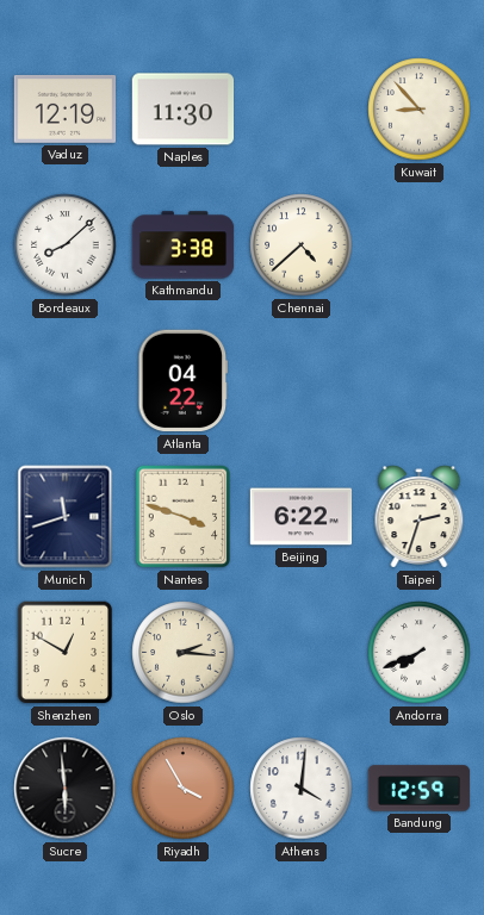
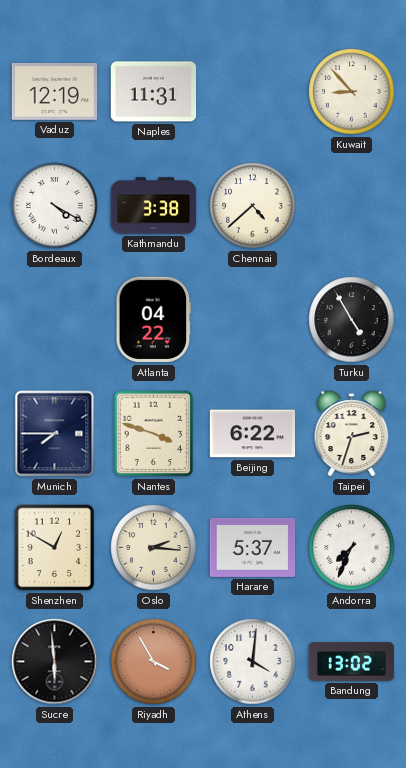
Naples: 11:30 -> 11:31 (154, 92)
Bordeaux: 8:08 -> 4:20 (55, 206)
Turku: none -> 4:55 (352, 320)
Munich: 11:42 -> 7:45 (55, 434)
Harare: none -> 5:37 (253, 547)
Andorra: 7:41 -> 7:34 (352, 548)
Bandung: 12:59 -> 13:02 (352, 662)
